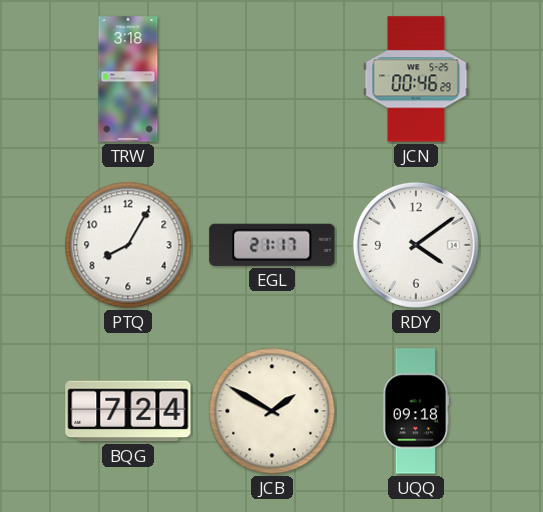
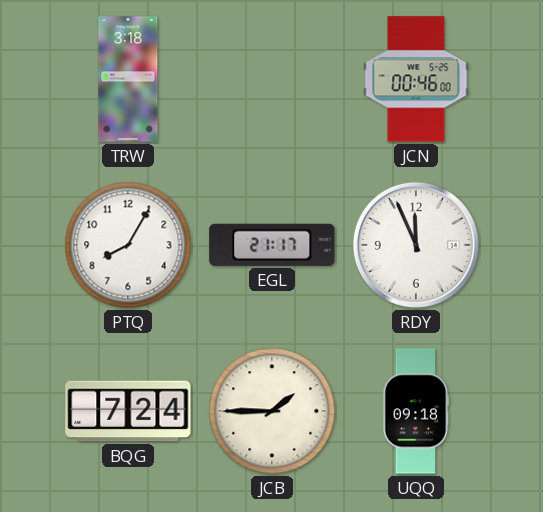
JCN: 00:46:29 -> 00:46:00 (416, 79)
RDY: 4:09 -> 11:56 (416, 245)
JCB: 1:50 -> 1:45 (272, 411)
